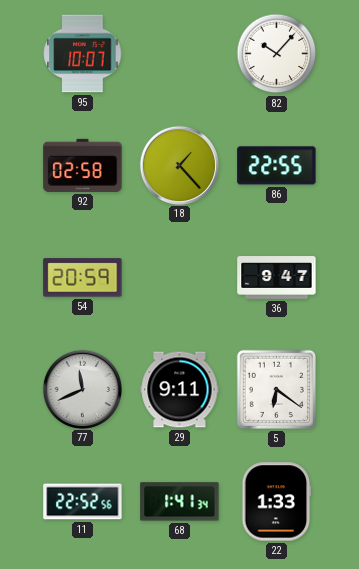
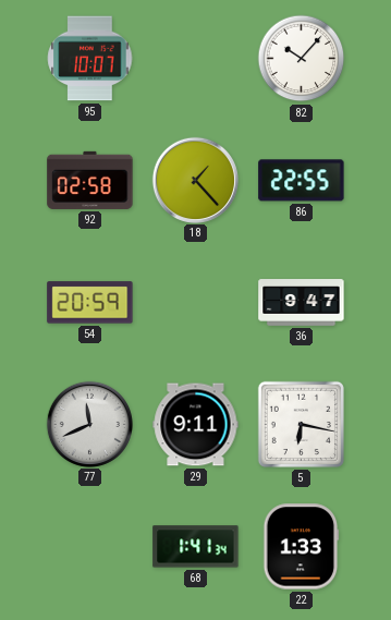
5: 6:21 -> 6:17 (301, 424)
11: 22:52 -> none (83, 502)
